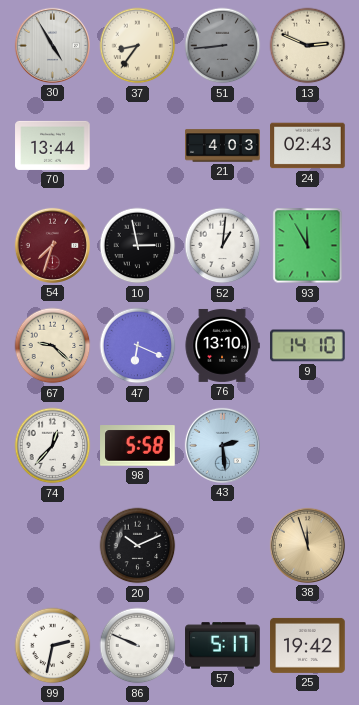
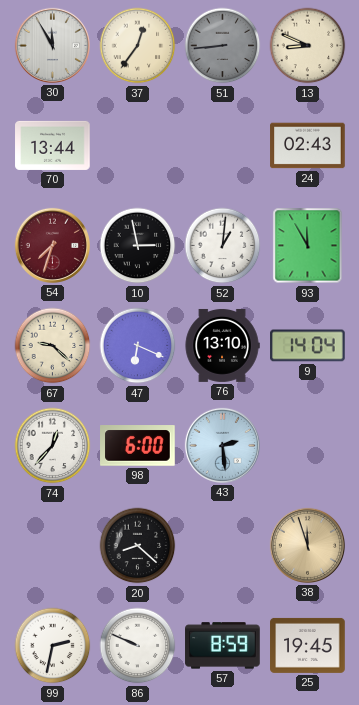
30: 4:55 -> 11:55 (52, 45)
37: 8:36 -> 12:36 (138, 46)
13: 2:49 -> 8:49 (308, 46)
21: 4:03 -> none (223, 146)
9: 14:10 -> 14:04 (308, 346)
98: 5:58 -> 6:00 (138, 446)
20: 10:11 -> 8:22 (138, 546)
57: 5:17 -> 8:59 (223, 646)
25: 19:42 -> 19:45 (308, 645)
